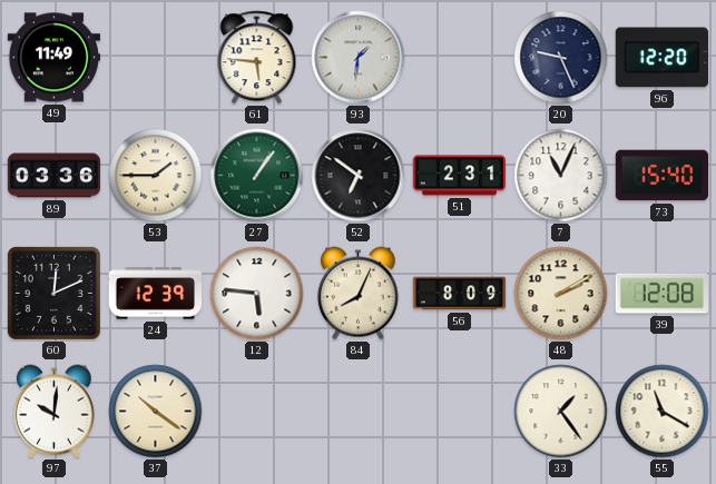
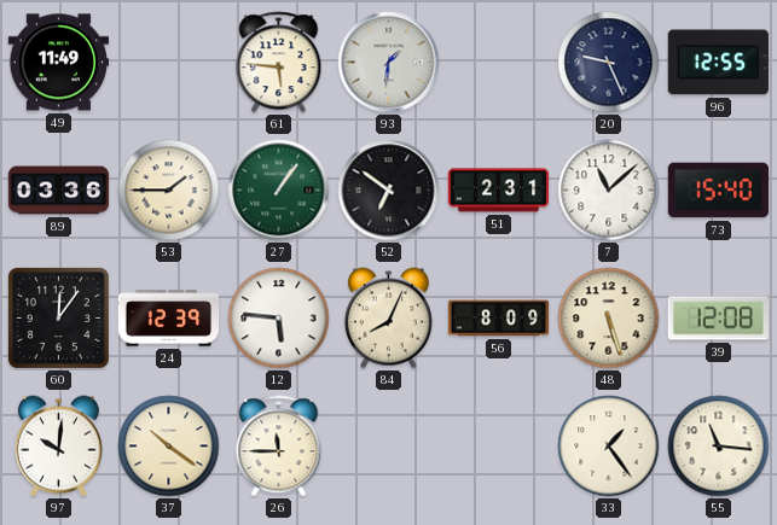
96: 12:20 -> 12:55 (718, 63)
7: 11:04 -> 11:08 (609, 191)
60: 12:11 -> 12:06 (58, 317)
48: 2:10 -> 5:27 (609, 319)
26: none -> 11:45 (279, 447)
55: 11:20 -> 11:16 (719, 447)
